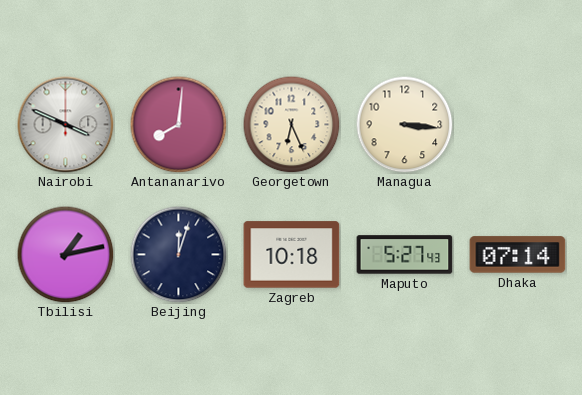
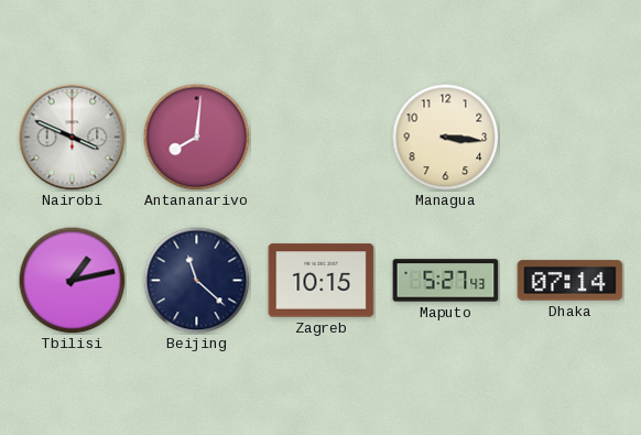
Georgetown: 6:26 -> none (291, 124)
Beijing: 12:03 -> 11:22 (196, 280)
Zagreb: 10:18 -> 10:15 (322, 281)
